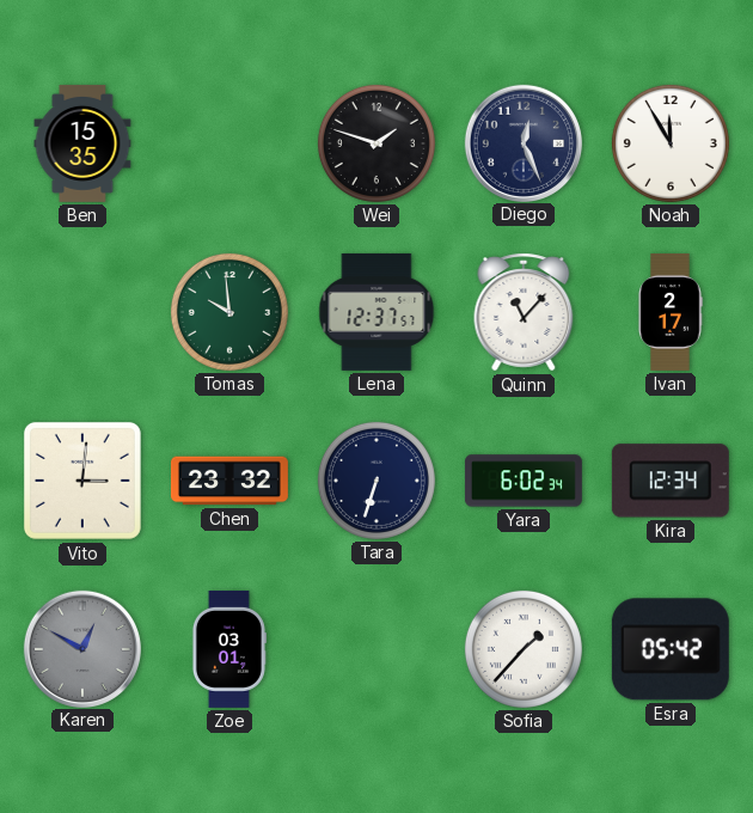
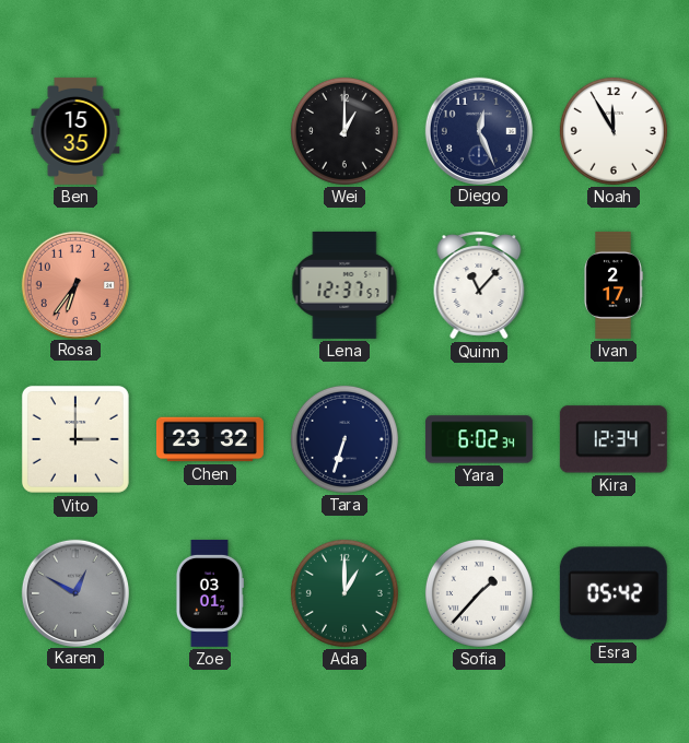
Wei: 1:48 -> 1:00 (344, 131)
Rosa: none -> 6:36 (74, 284)
Tomas: 9:59 -> none (229, 312)
Vito: 3:01 -> 3:00 (75, 439)
Ada: none -> 1:00 (344, 593)
